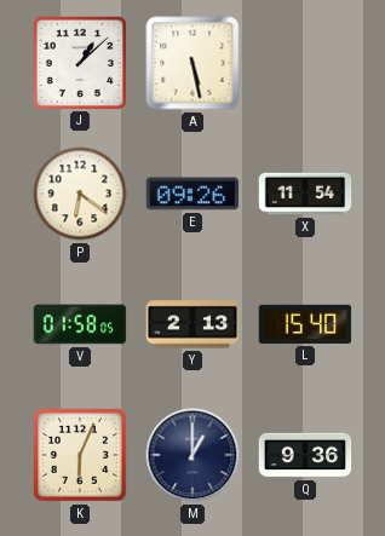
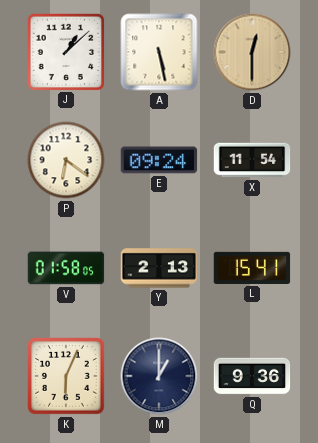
D: none -> 12:30 (252, 52)
E: 09:26 -> 09:24 (159, 160)
L: 15:40 -> 15:41 (252, 268)
